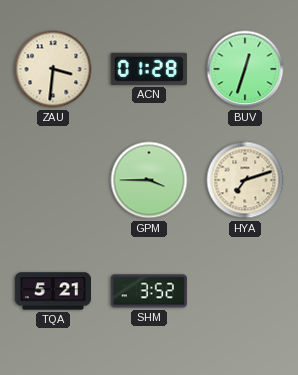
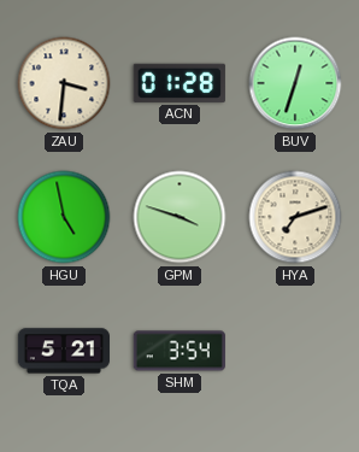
HGU: none -> 4:58 (64, 217)
GPM: 3:45 -> 3:48 (179, 217)
SHM: 3:52 -> 3:54 (179, 351)
